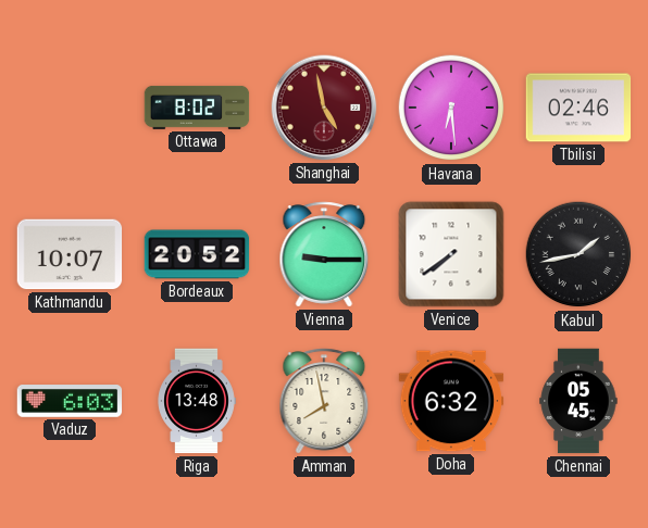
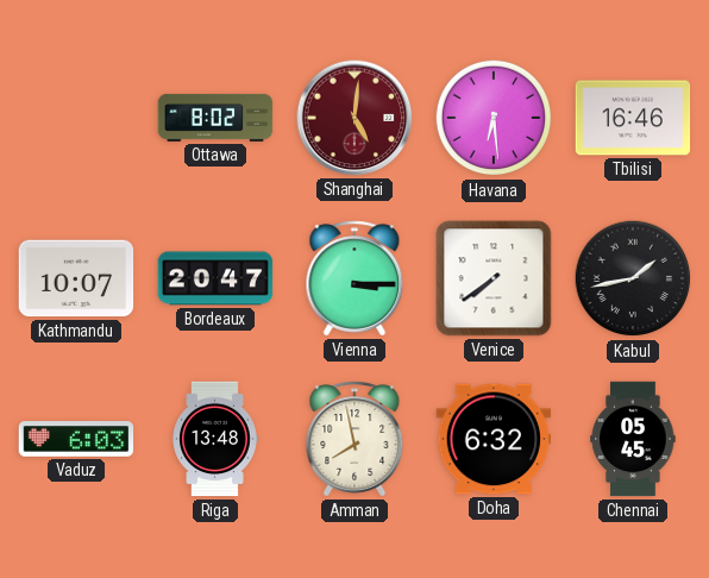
Shanghai: 4:58 -> 5:01 (354, 118)
Tbilisi: 02:46 -> 16:46 (633, 118)
Bordeaux: 20:52 -> 20:47 (215, 278)
Vienna: 9:15 -> 3:15 (354, 278)
